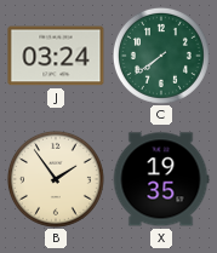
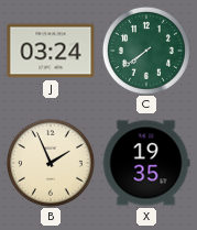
B: 1:54 -> 1:56 (51, 163)
